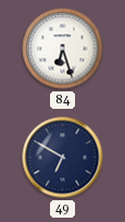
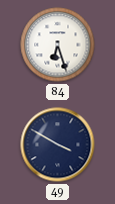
49: 6:50 -> 3:50 (58, 145)
